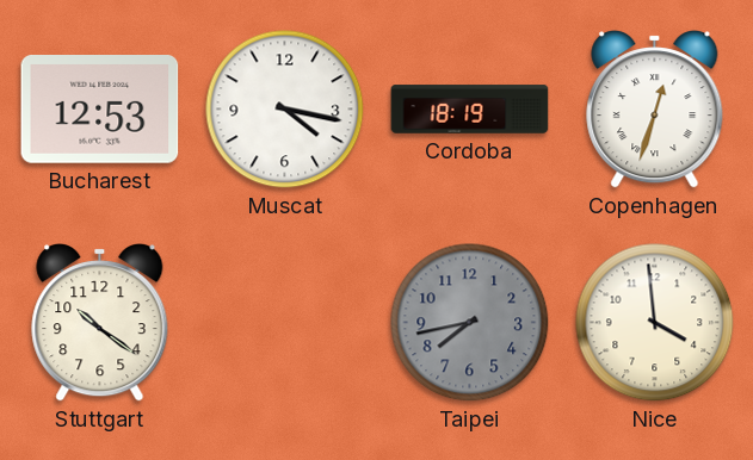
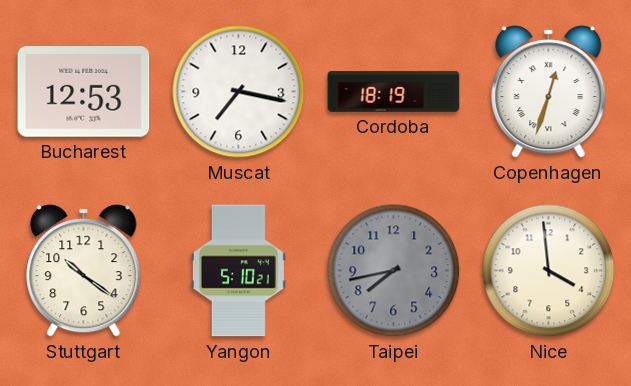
Muscat: 4:17 -> 7:17 (239, 92)
Yangon: none -> 5:10 (238, 271)
